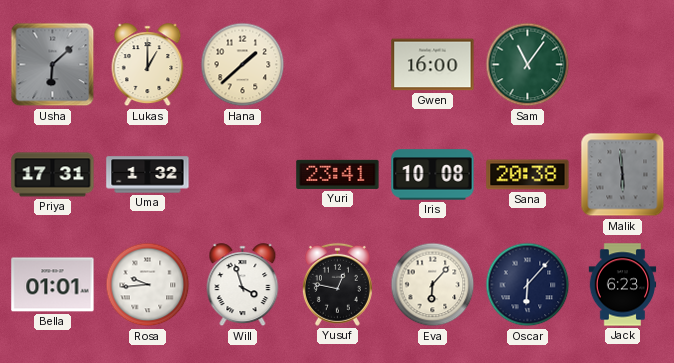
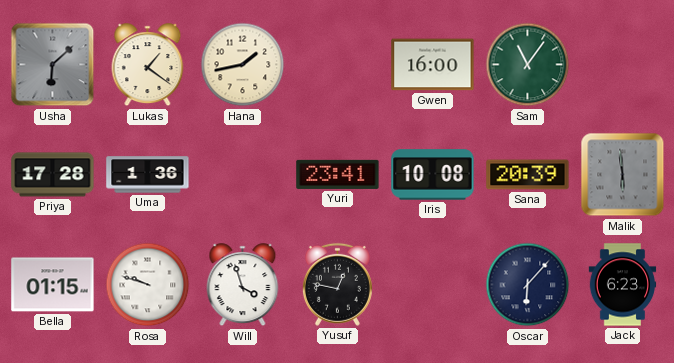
Lukas: 1:00 -> 1:21 (148, 65)
Hana: 1:38 -> 1:43 (243, 65)
Priya: 17:31 -> 17:28 (53, 175)
Uma: 1:32 -> 1:36 (148, 175)
Sana: 20:38 -> 20:39 (528, 175)
Bella: 01:01 -> 01:15 (53, 285)
Rosa: 9:44 -> 9:48 (148, 285)
Eva: 6:07 -> none (433, 285)
